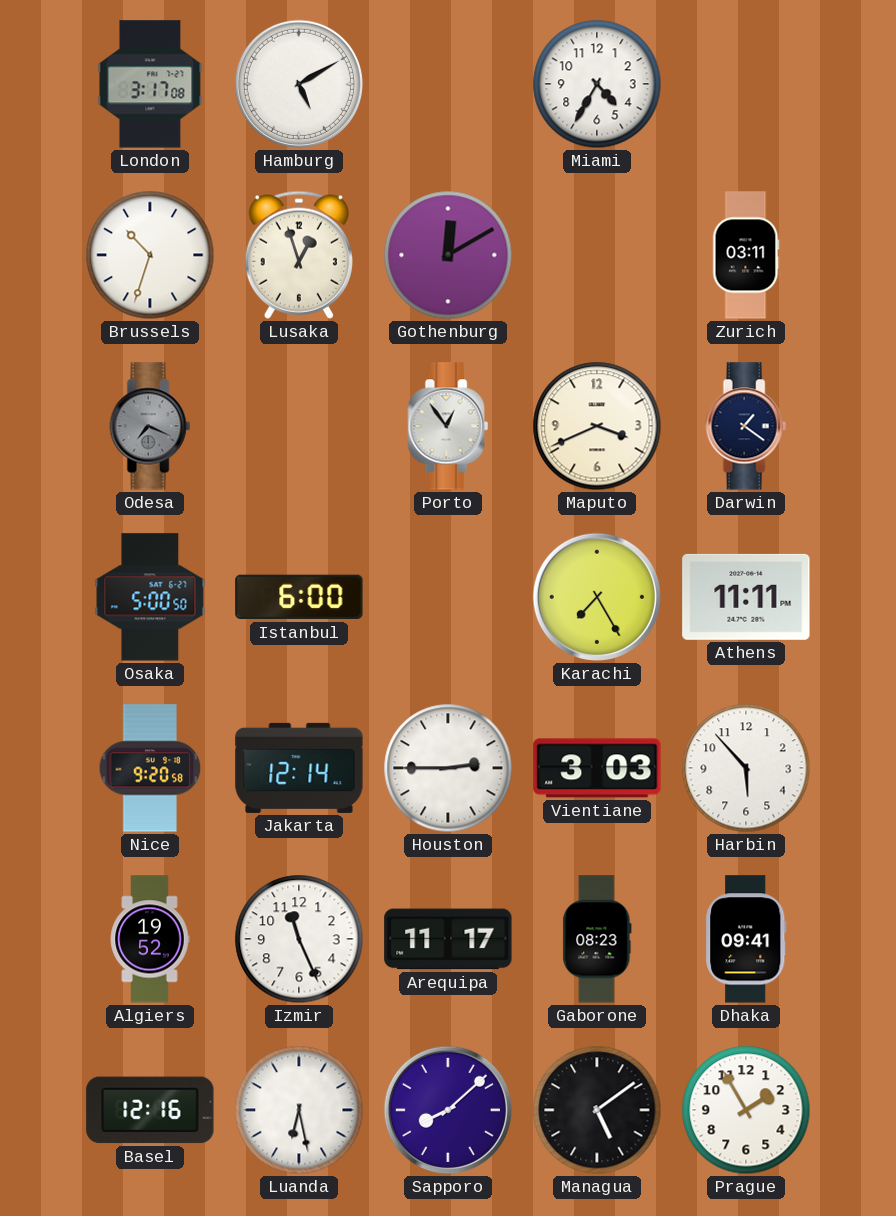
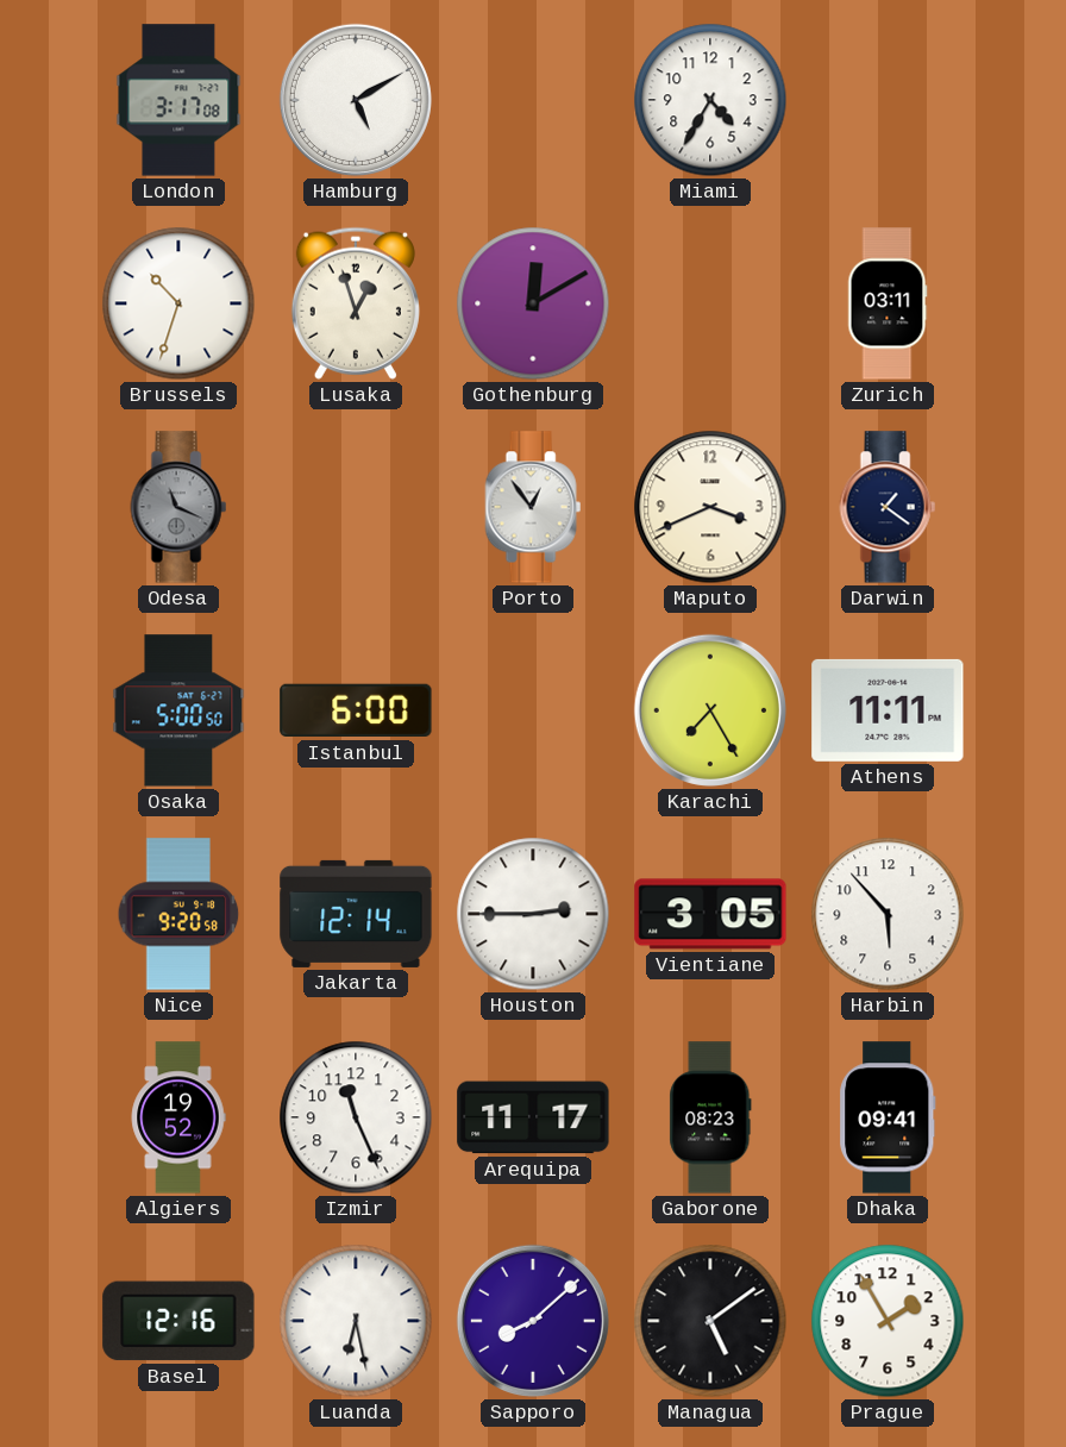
Odesa: 7:19 -> 11:19 (178, 507)
Vientiane: 3:03 -> 3:05 (710, 914)
